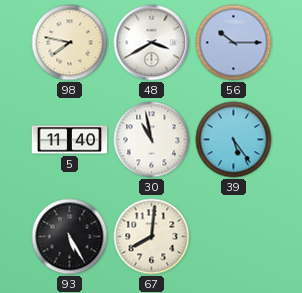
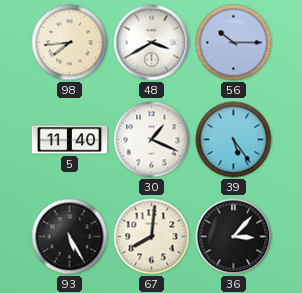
98: 7:47 -> 7:44 (70, 43)
30: 10:58 -> 1:19 (152, 140)
36: none -> 3:07 (234, 237)
